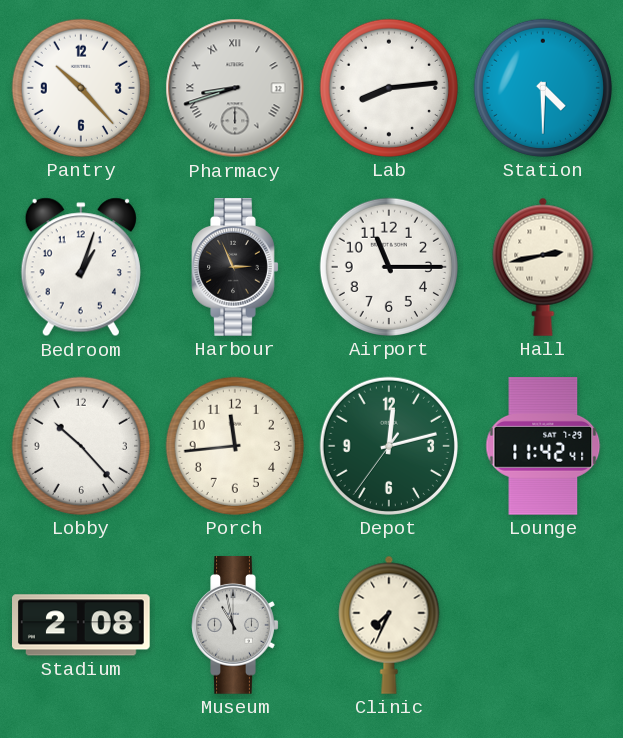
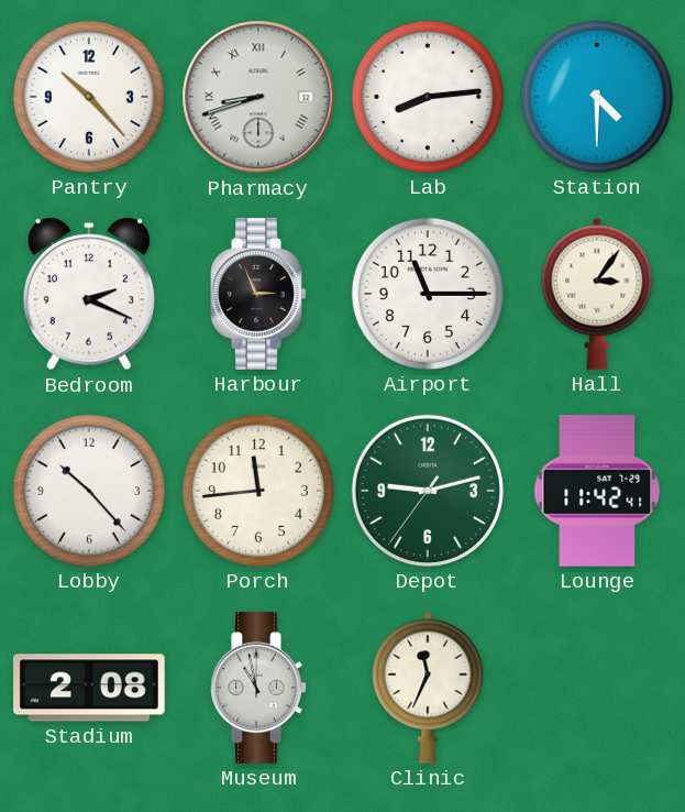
Bedroom: 1:03 -> 2:19 (89, 294)
Hall: 2:43 -> 3:06 (597, 294)
Depot: 12:12 -> 9:12 (428, 491)
Clinic: 7:34 -> 11:34 (428, 688)
